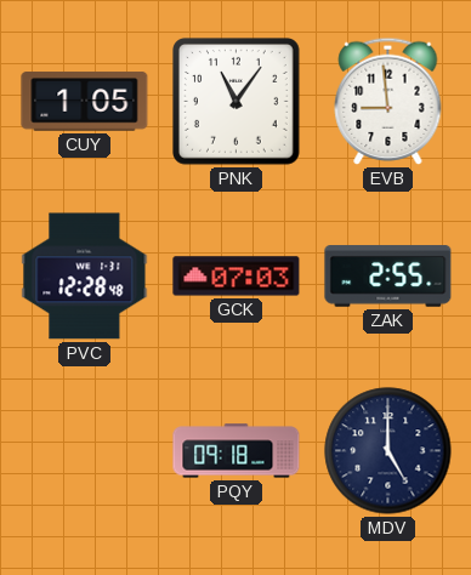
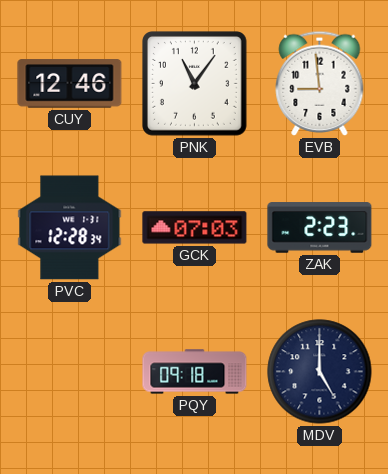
CUY: 1:05 -> 12:46 (70, 84)
PVC: 12:28:48 -> 12:28:34 (70, 228)
ZAK: 2:55 -> 2:23 (320, 228)
